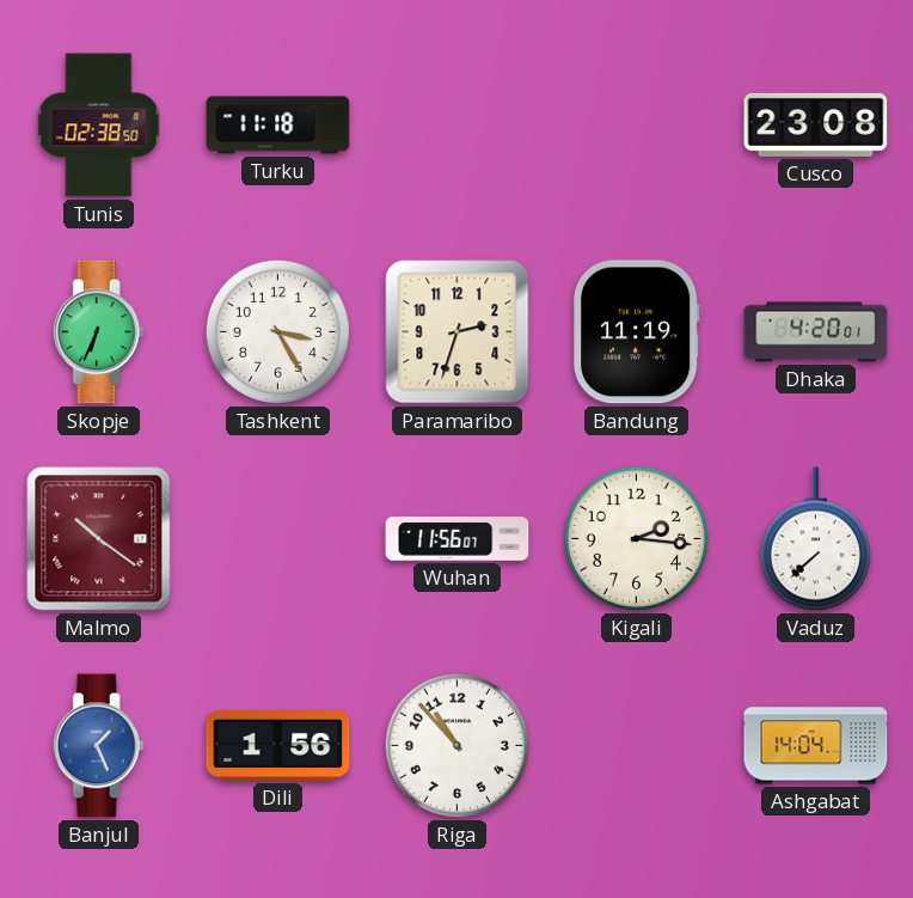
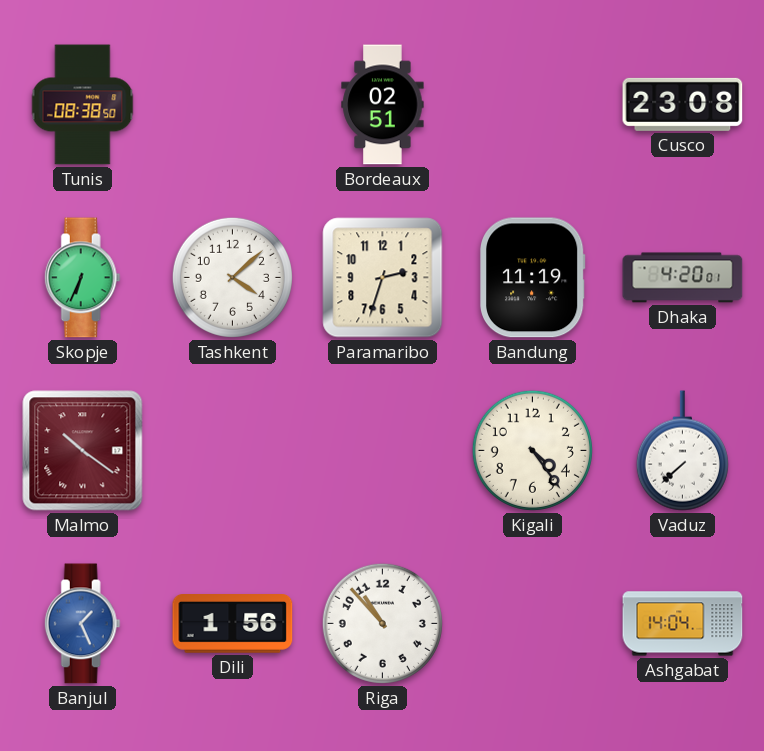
Tunis: 02:38 -> 08:38 (83, 105)
Turku: 11:18 -> none (278, 126)
Bordeaux: none -> 02:51 (383, 105)
Tashkent: 3:25 -> 4:08 (232, 277)
Wuhan: 11:56 -> none (458, 539)
Kigali: 2:16 -> 4:24 (532, 450)
